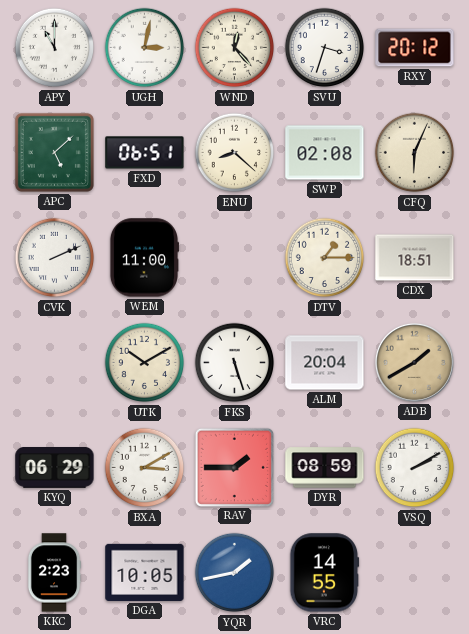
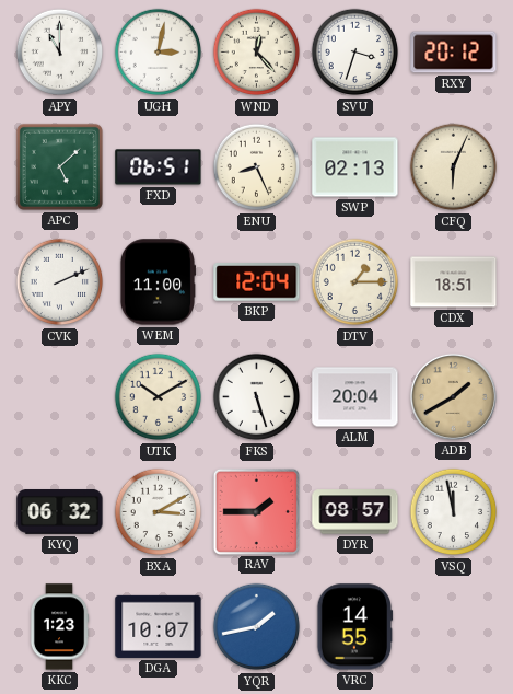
ENU: 8:22 -> 8:26 (257, 167)
SWP: 02:08 -> 02:13 (355, 167)
BKP: none -> 12:04 (257, 282)
KYQ: 06:29 -> 06:32 (60, 512)
DYR: 08:59 -> 08:57 (355, 512)
VSQ: 2:10 -> 11:58 (454, 512)
KKC: 2:23 -> 1:23 (59, 627)
DGA: 10:05 -> 10:07 (159, 626)
